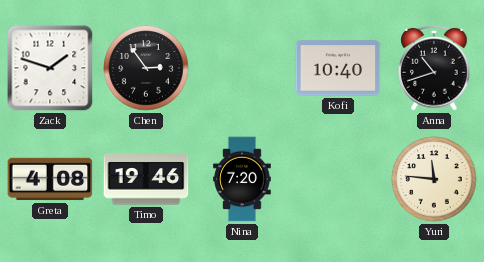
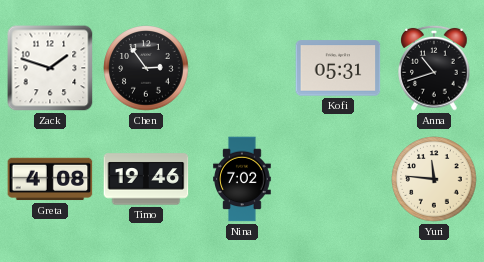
Kofi: 10:40 -> 05:31 (338, 68)
Nina: 7:20 -> 7:02 (242, 179)
